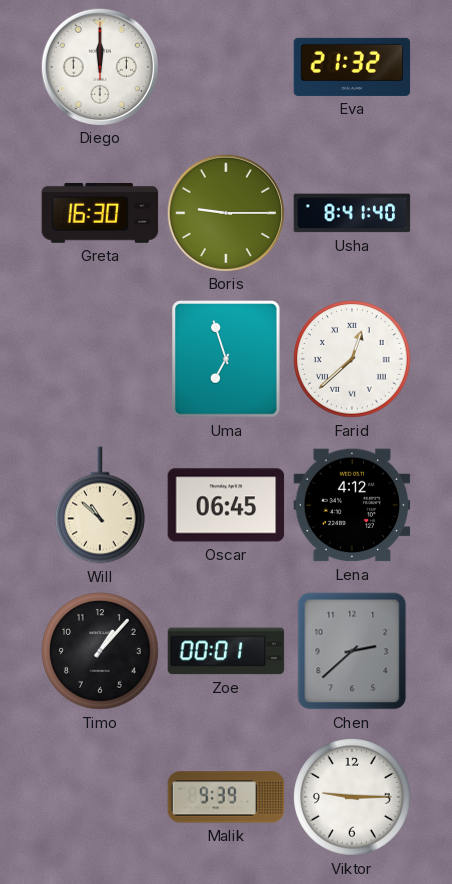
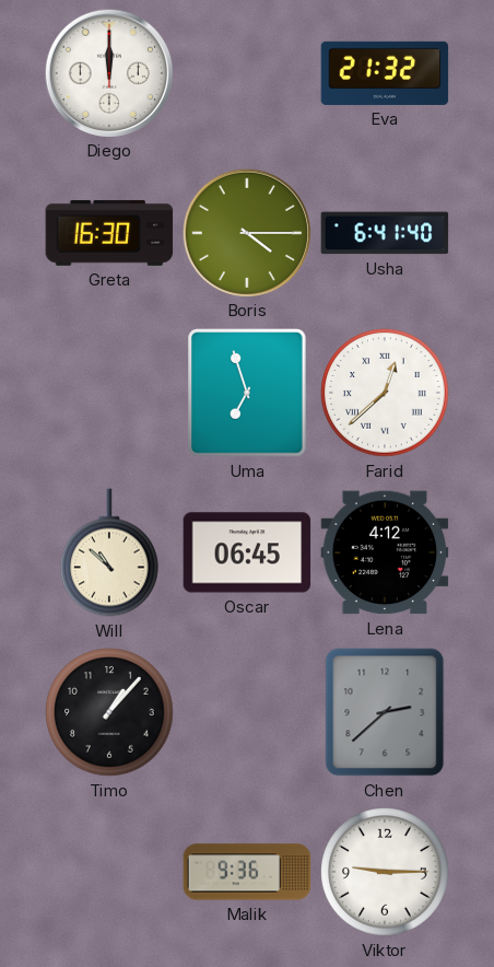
Boris: 9:15 -> 4:15 (246, 232)
Usha: 8:41 -> 6:41 (385, 233)
Zoe: 00:01 -> none (226, 651)
Malik: 9:39 -> 9:36 (247, 872)
